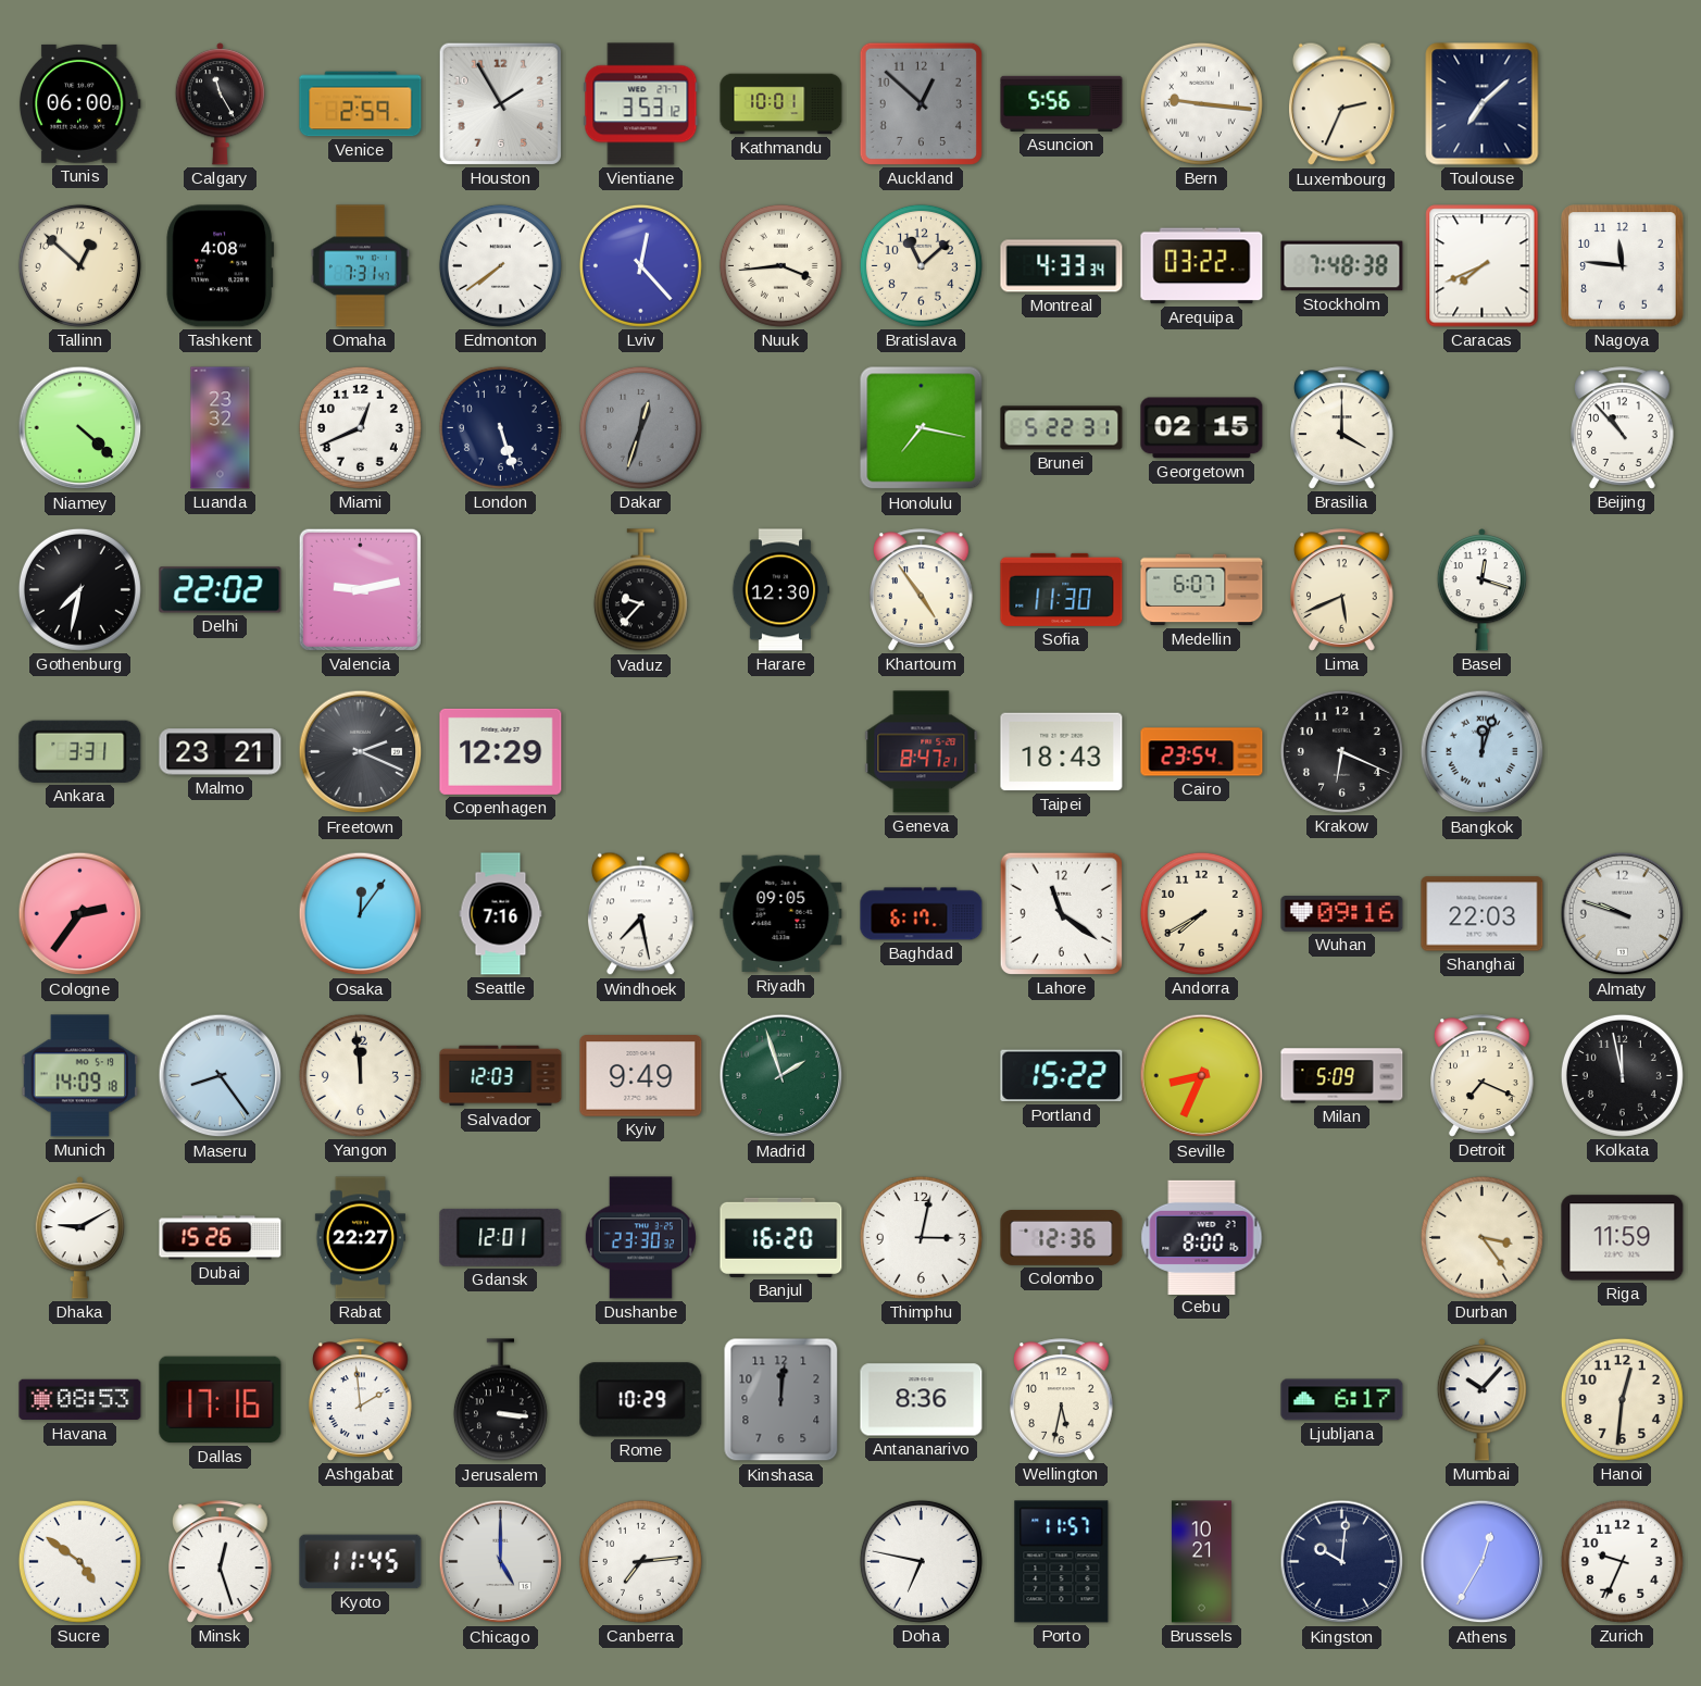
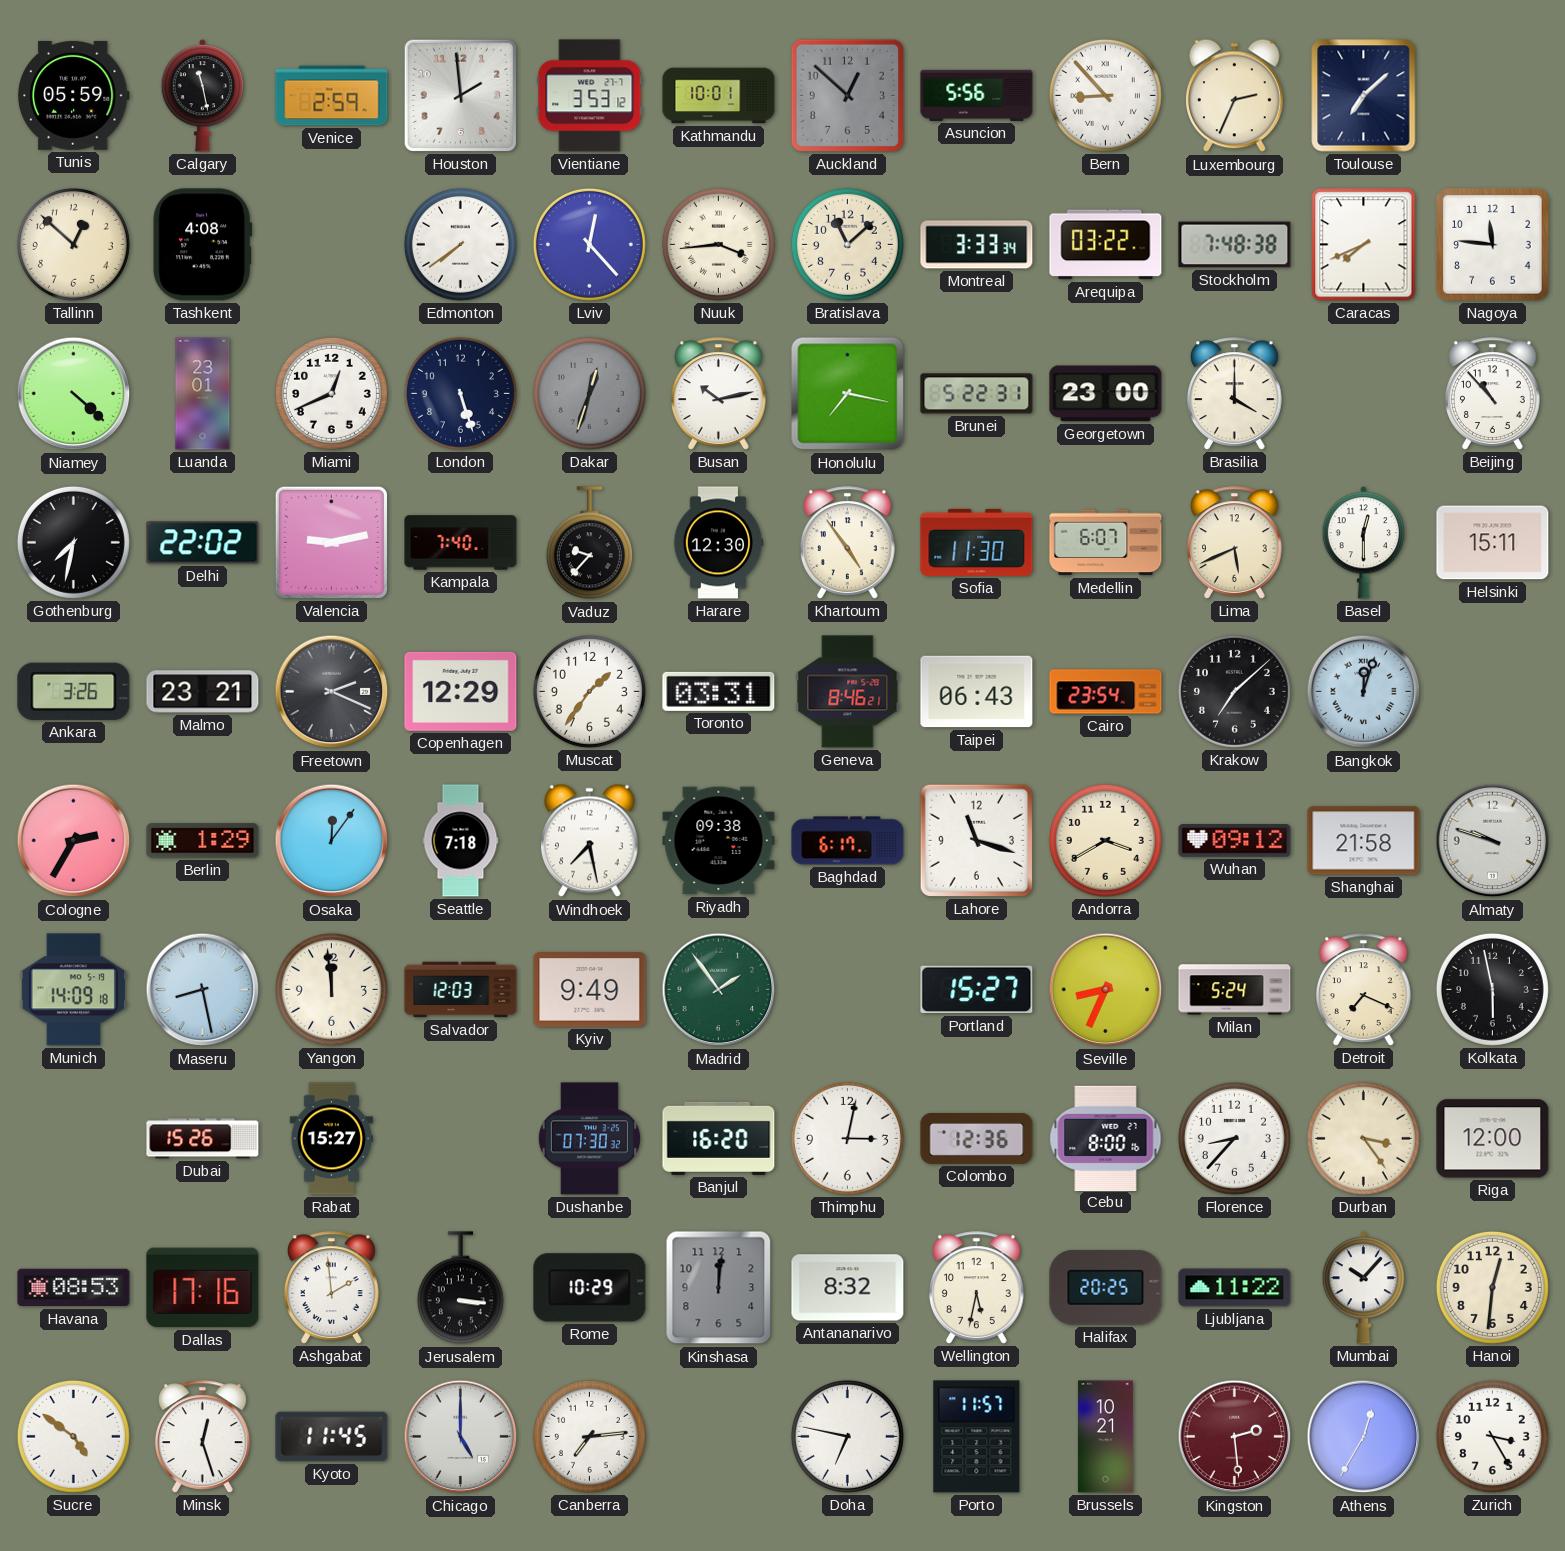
Tunis: 06:00 -> 05:59 (73, 95)
Calgary: 11:25 -> 11:28 (202, 96)
Houston: 1:55 -> 1:59 (460, 95)
Bern: 9:16 -> 8:53 (1105, 95)
Omaha: 7:31 -> none (360, 266)
Montreal: 4:33 -> 3:33 (977, 245)
Luanda: 23:32 -> 23:01 (203, 394)
Busan: none -> 10:13 (719, 394)
Georgetown: 02:15 -> 23:00 (1106, 394)
Kampala: none -> 7:40 (461, 543)
Basel: 12:18 -> 12:30 (1363, 543)
Helsinki: none -> 15:11 (1493, 543)
Ankara: 3:31 -> 3:26 (74, 691)
Muscat: none -> 1:36 (589, 691)
Toronto: none -> 03:31 (719, 691)
Geneva: 8:47 -> 8:46 (848, 692)
Taipei: 18:43 -> 06:43 (977, 692)
Krakow: 6:19 -> 7:08 (1234, 691)
Cologne: 2:36 -> 2:35 (74, 841)
Berlin: none -> 1:29 (203, 841)
Seattle: 7:16 -> 7:18 (461, 841)
Riyadh: 09:05 -> 09:38 (719, 841)
Lahore: 11:21 -> 11:18 (976, 840)
Andorra: 7:40 -> 3:40 (1105, 840)
Wuhan: 09:16 -> 09:12 (1235, 841)
Shanghai: 22:03 -> 21:58 (1364, 841)
Maseru: 8:24 -> 8:28 (203, 990)
Madrid: 1:57 -> 1:54 (719, 990)
Portland: 15:22 -> 15:27 (977, 990)
Milan: 5:09 -> 5:24 (1235, 990)
Kolkata: 11:58 -> 5:58 (1492, 989)
Dhaka: 9:10 -> none (79, 1238)
Rabat: 22:27 -> 15:27 (331, 1139)
Gdansk: 12:01 -> none (501, 1237)
Dushanbe: 23:30 -> 07:30 (589, 1139)
Florence: none -> 8:37 (1234, 1138)
Riga: 11:59 -> 12:00 (1493, 1139)
Antananarivo: 8:36 -> 8:32 (848, 1288)
Halifax: none -> 20:25 (1106, 1288)
Ljubljana: 6:17 -> 11:22 (1235, 1288)
Kingston: 10:01 -> 2:29 (1235, 1437)
Kingston dial: navy -> burgundy (1235, 1437)
Zurich: 9:34 -> 3:25 (1492, 1436)
